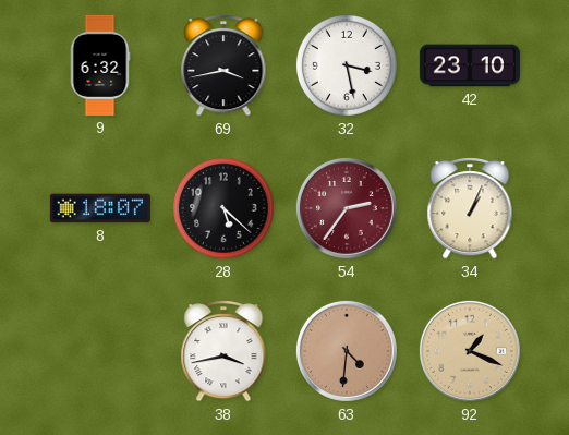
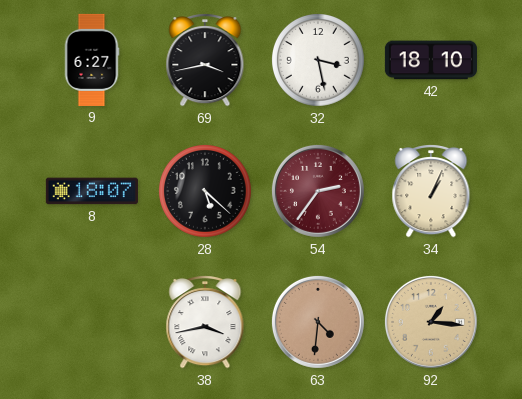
9: 6:32 -> 6:27 (92, 60)
42: 23:10 -> 18:10 (431, 60)
92: 1:19 -> 1:16 (431, 322)
